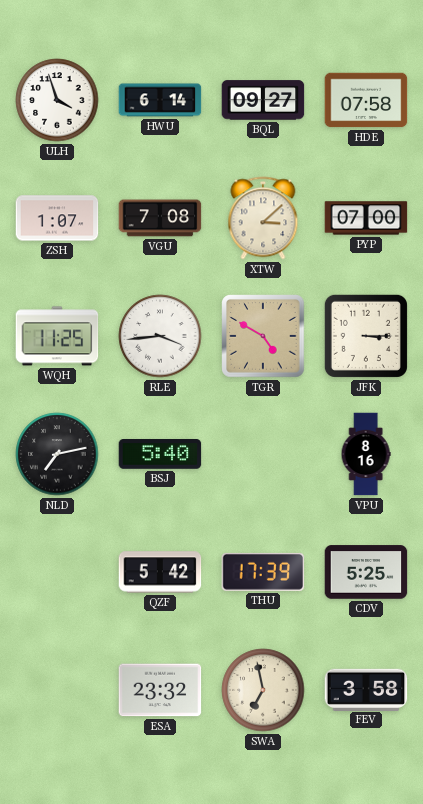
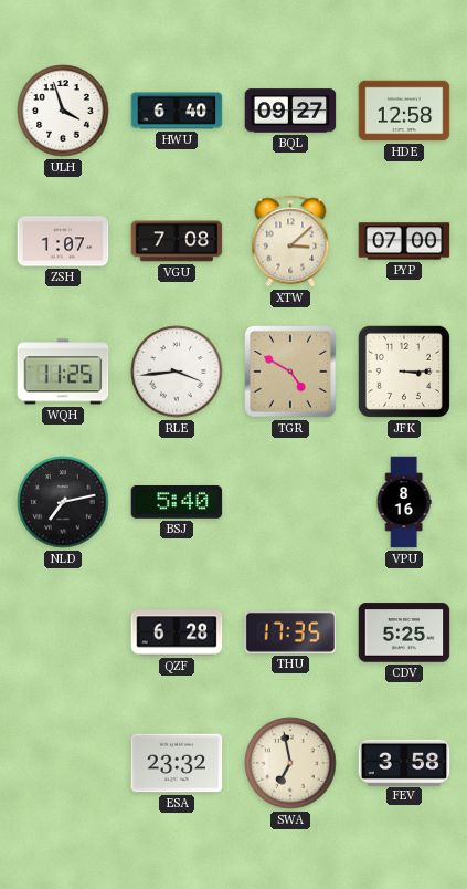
HWU: 6:14 -> 6:40 (177, 111)
HDE: 07:58 -> 12:58 (404, 111)
QZF: 5:42 -> 6:28 (177, 632)
THU: 17:39 -> 17:35 (290, 632)
